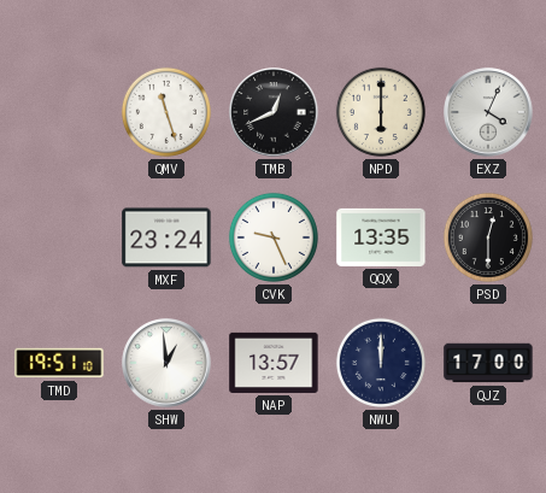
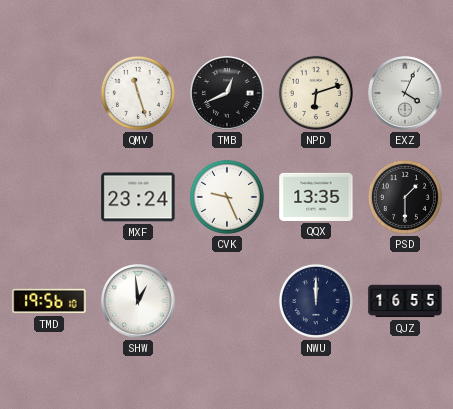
NPD: 6:00 -> 6:12 (316, 93)
PSD: 12:30 -> 1:30 (405, 197)
TMD: 19:51 -> 19:56 (49, 301)
NAP: 13:57 -> none (274, 363)
QJZ: 17:00 -> 16:55 (405, 301)
